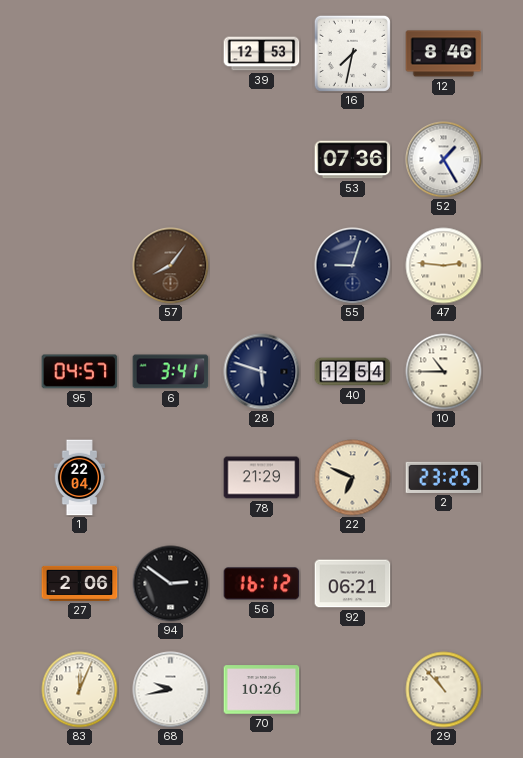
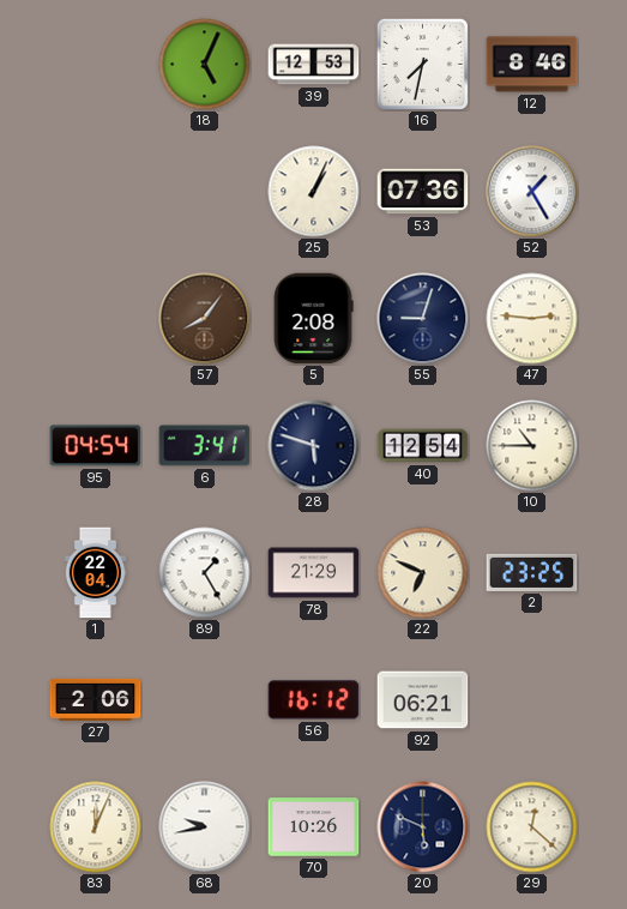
18: none -> 5:04 (205, 65)
25: none -> 1:04 (314, 192)
5: none -> 2:08 (313, 319)
95: 04:57 -> 04:54 (96, 446)
89: none -> 1:25 (205, 573)
94: 2:51 -> none (171, 584)
20: none -> 5:49 (423, 827)
29: 10:53 -> 12:22 (532, 827)
